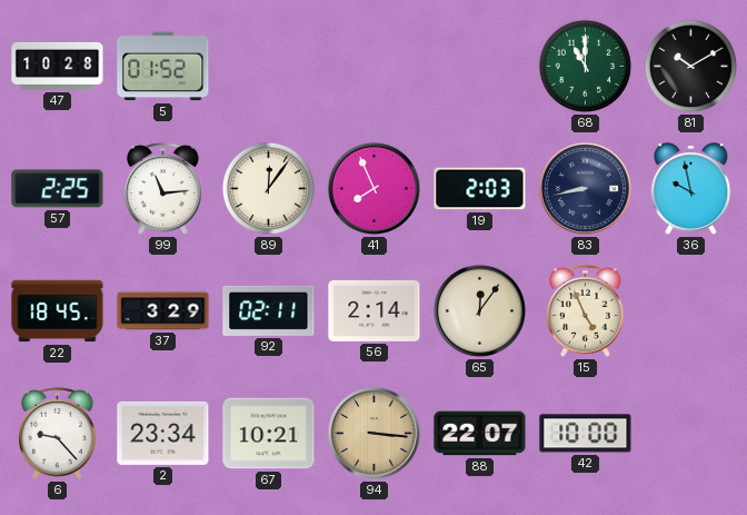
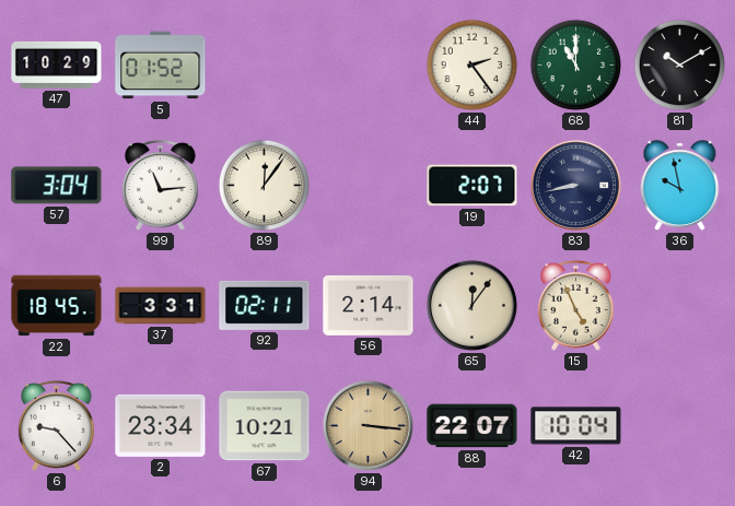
47: 10:28 -> 10:29 (57, 64)
44: none -> 2:24 (472, 66)
57: 2:25 -> 3:04 (57, 186)
41: 7:56 -> none (373, 188)
19: 2:03 -> 2:07 (472, 186)
37: 3:29 -> 3:31 (161, 306)
42: 10:00 -> 10:04 (576, 426)
